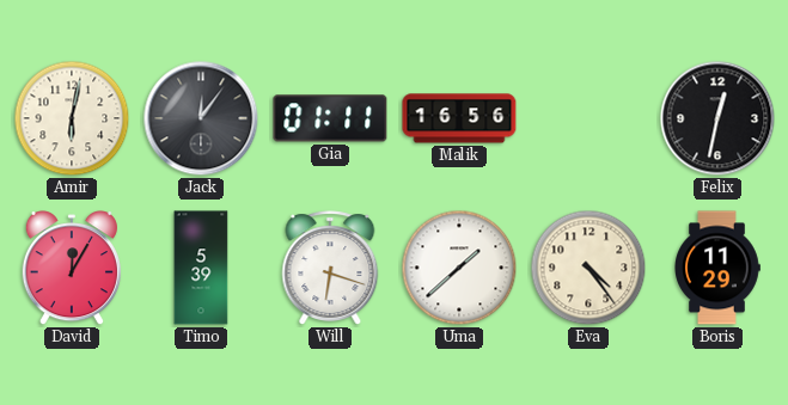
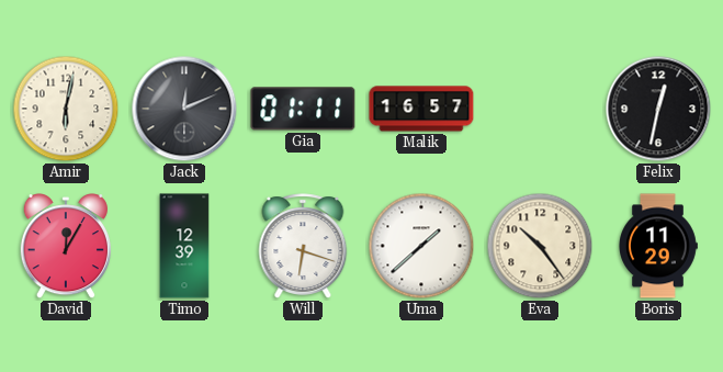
Jack: 12:06 -> 12:11 (184, 109)
Malik: 16:56 -> 16:57 (421, 109)
Timo: 5:39 -> 12:39 (184, 246)
Eva: 4:24 -> 10:24 (540, 246)
